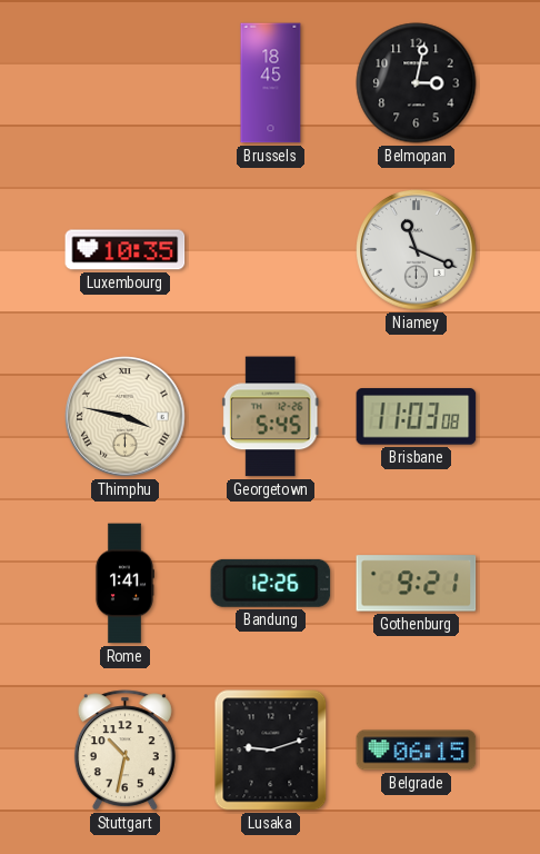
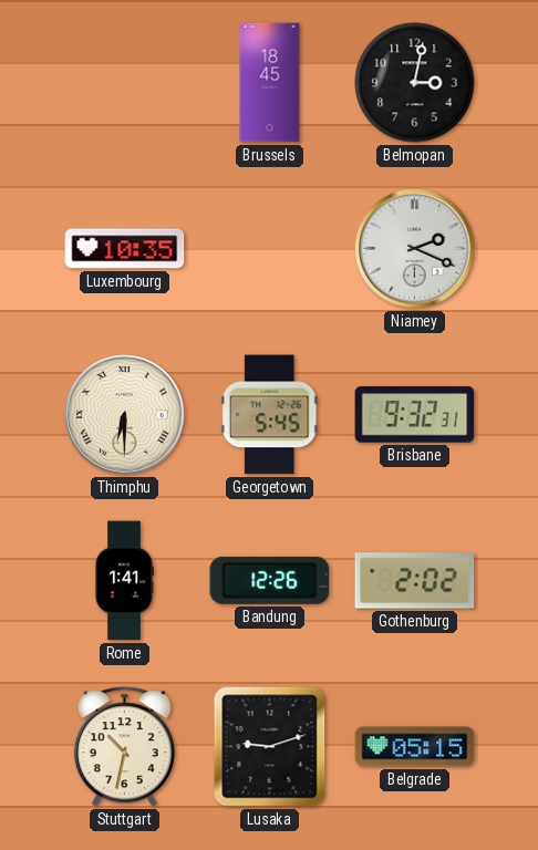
Niamey: 11:19 -> 2:19 (415, 249)
Thimphu: 3:47 -> 6:30 (125, 415)
Brisbane: 11:03 -> 9:32 (415, 415)
Gothenburg: 9:21 -> 2:02 (415, 581)
Belgrade: 06:15 -> 05:15 (415, 747)
